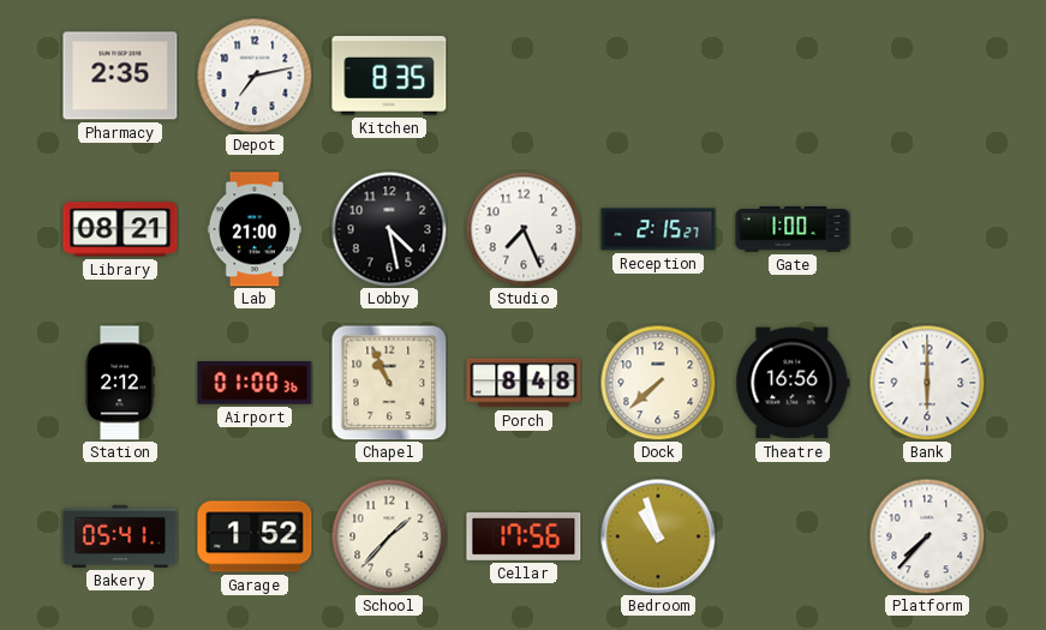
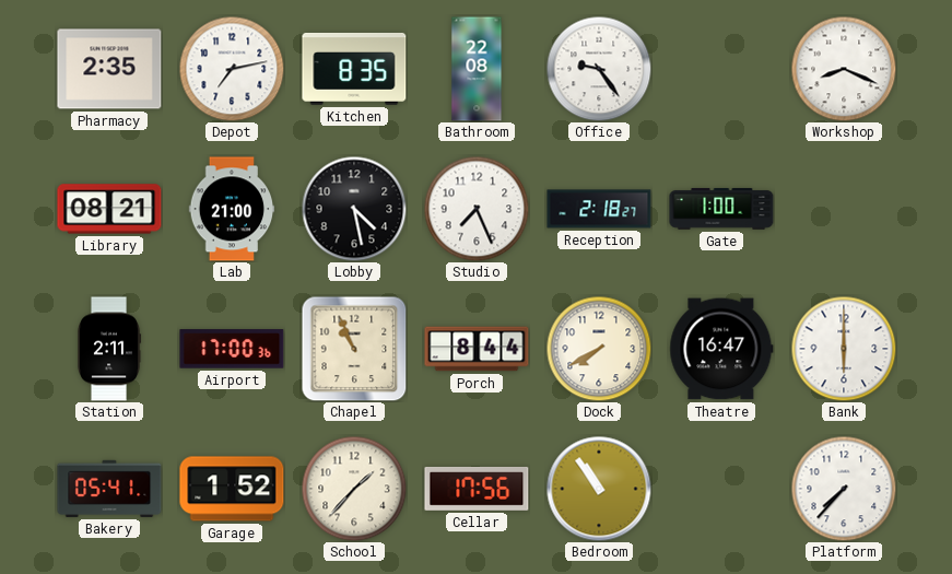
Bathroom: none -> 22:08 (477, 69)
Office: none -> 9:24 (599, 69)
Workshop: none -> 8:19 (844, 69)
Reception: 2:15 -> 2:18 (599, 209)
Station: 2:12 -> 2:11 (109, 349)
Airport: 01:00 -> 17:00 (232, 349)
Porch: 8:48 -> 8:44 (477, 349)
Dock: 7:38 -> 7:40 (599, 349)
Theatre: 16:56 -> 16:47 (721, 349)
Bedroom: 10:57 -> 10:54 (599, 489)
